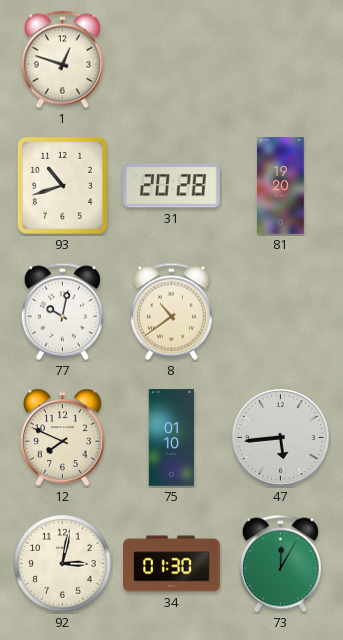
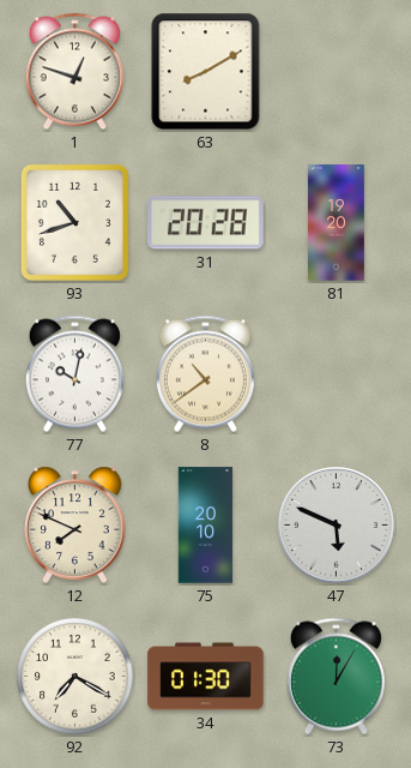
63: none -> 8:10 (206, 72)
75: 01:10 -> 20:10 (206, 526)
47: 5:44 -> 5:49 (336, 524)
92: 3:02 -> 7:20 (75, 677)
